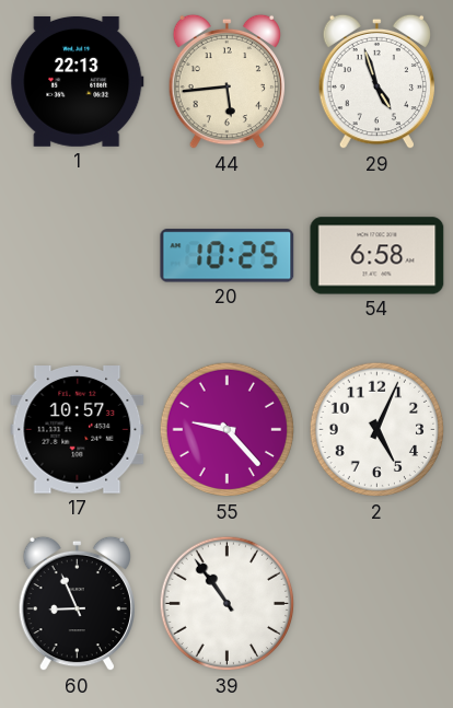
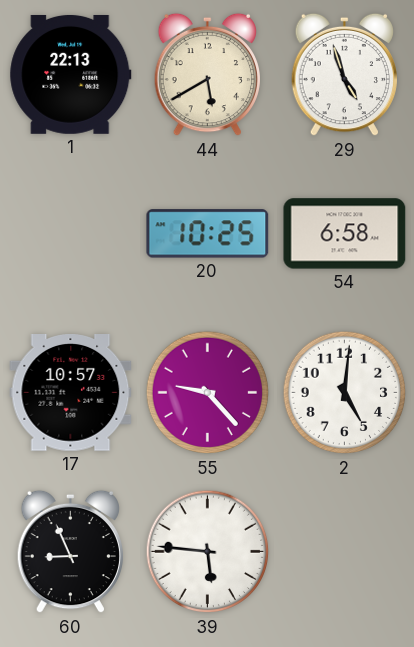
44: 5:44 -> 5:40 (207, 75)
2: 5:04 -> 5:01 (345, 393)
39: 10:54 -> 5:46 (208, 552)
